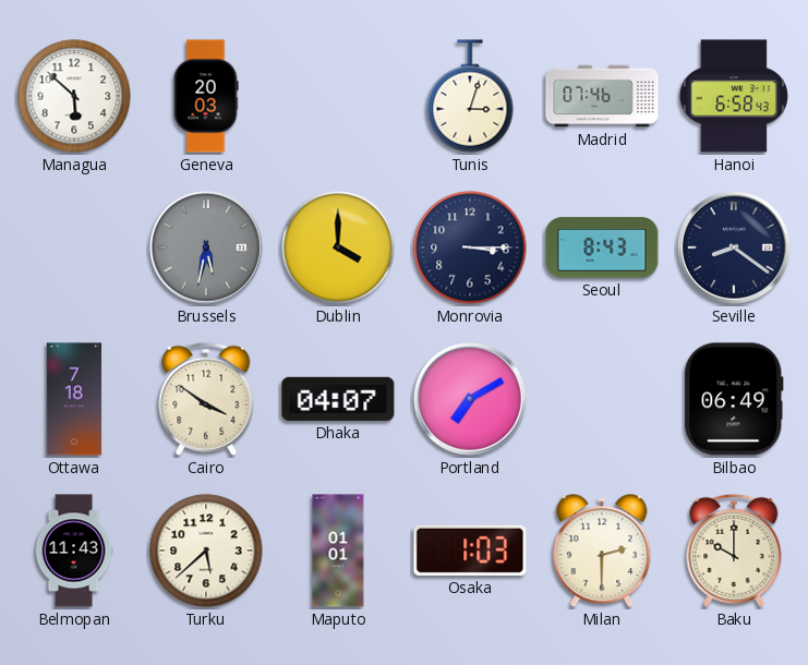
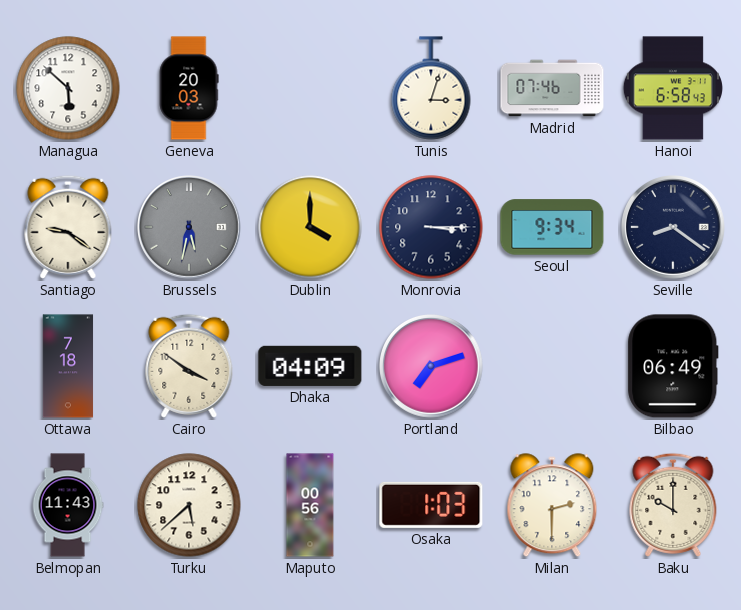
Santiago: none -> 9:21 (68, 227)
Seoul: 8:43 -> 9:34 (552, 227)
Dhaka: 04:07 -> 04:09 (310, 366)
Portland: 7:10 -> 7:12 (432, 367)
Maputo: 01:01 -> 00:56 (310, 505)
